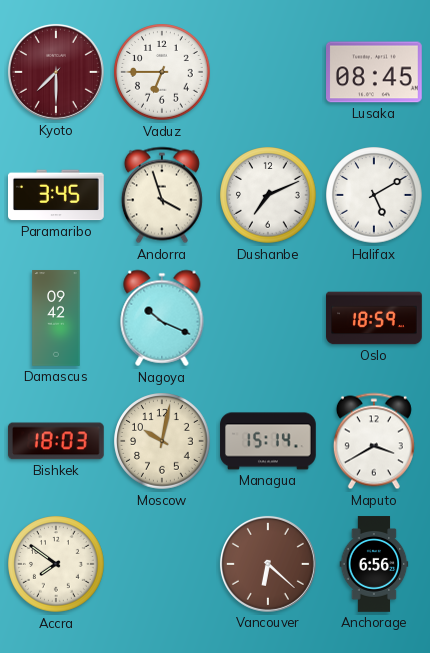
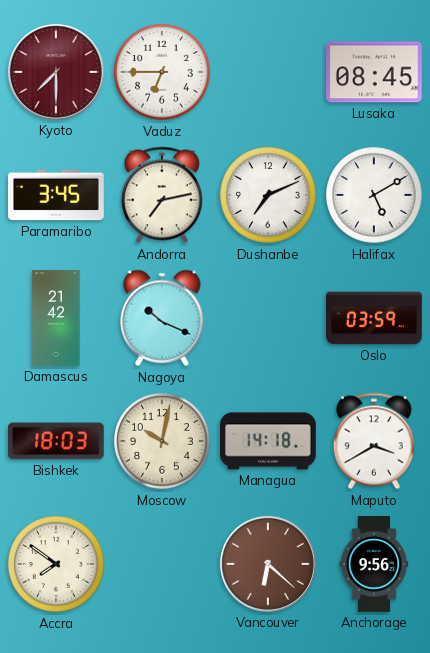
Andorra: 3:57 -> 7:13 (162, 195)
Damascus: 09:42 -> 21:42 (56, 318)
Oslo: 18:59 -> 03:59 (374, 318)
Managua: 15:14 -> 14:18 (268, 441)
Anchorage: 6:56 -> 9:56 (374, 564)
